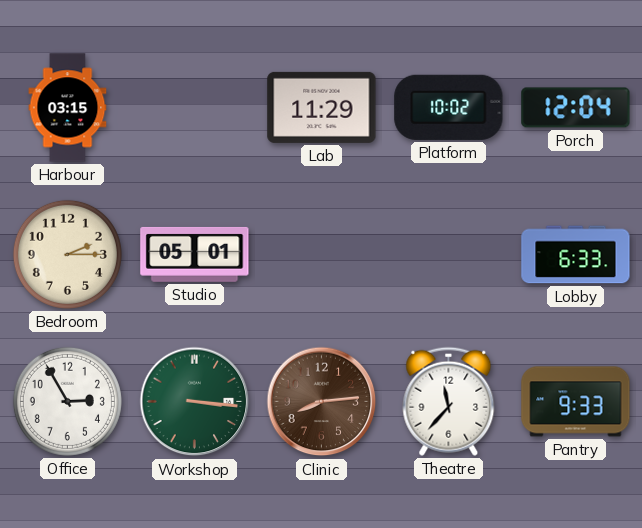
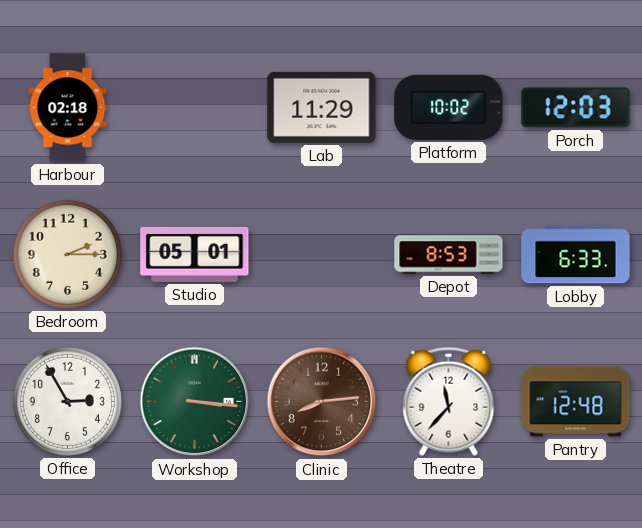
Harbour: 03:15 -> 02:18 (68, 108)
Porch: 12:04 -> 12:03 (576, 108)
Depot: none -> 8:53 (449, 255)
Pantry: 9:33 -> 12:48 (576, 402)
